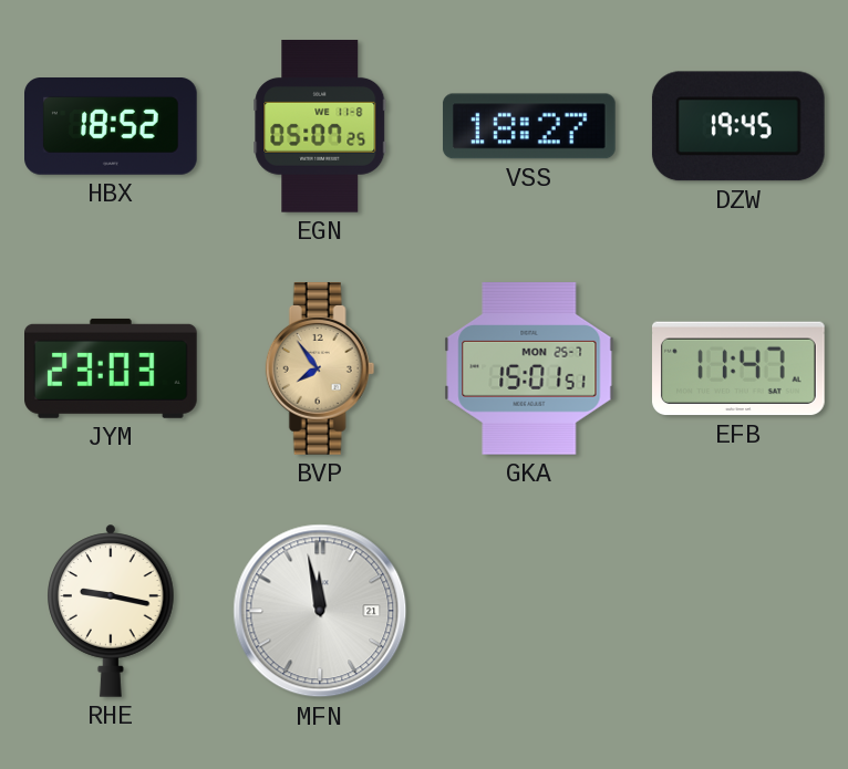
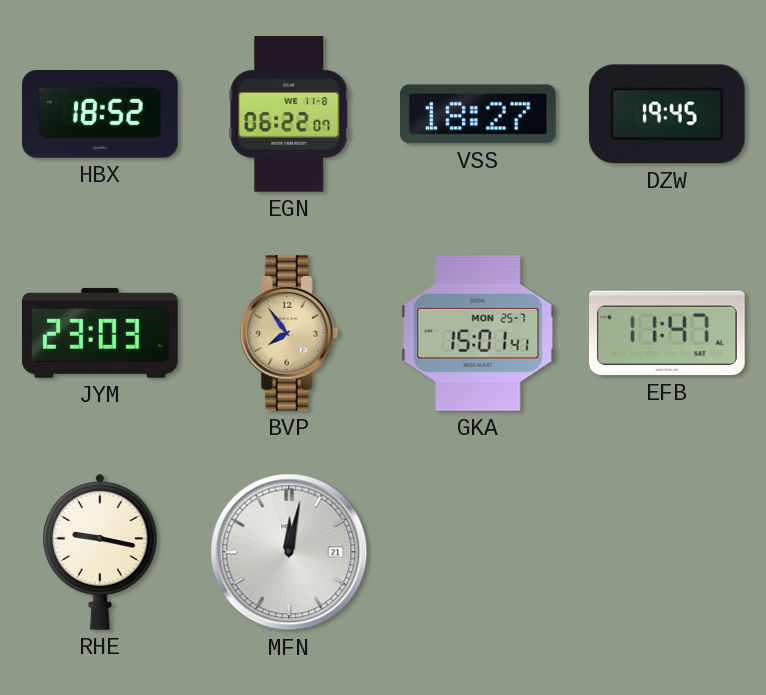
EGN: 05:07 -> 06:22 (289, 115)
GKA: 15:01:51 -> 15:01:41 (478, 334)
MFN: 11:58 -> 12:02 (289, 552)
